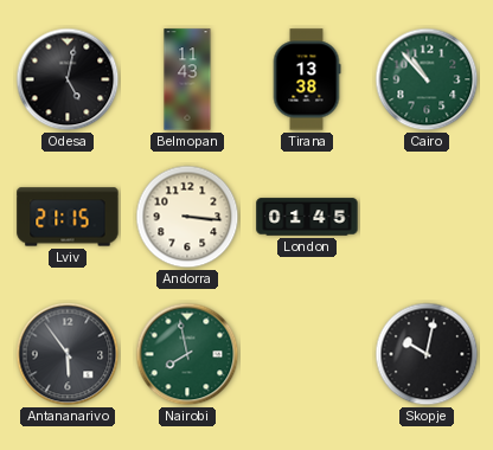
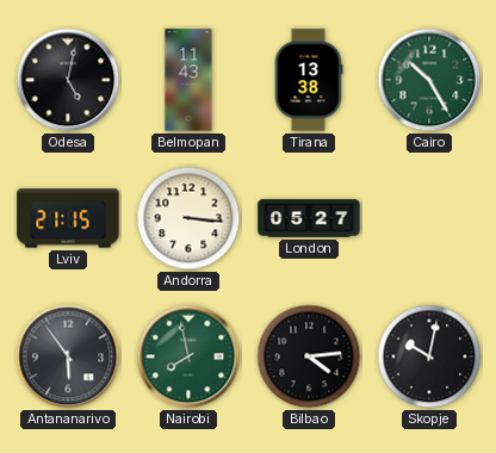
Cairo: 10:53 -> 10:25 (429, 80)
London: 01:45 -> 05:27 (309, 218)
Bilbao: none -> 4:14 (309, 356)
